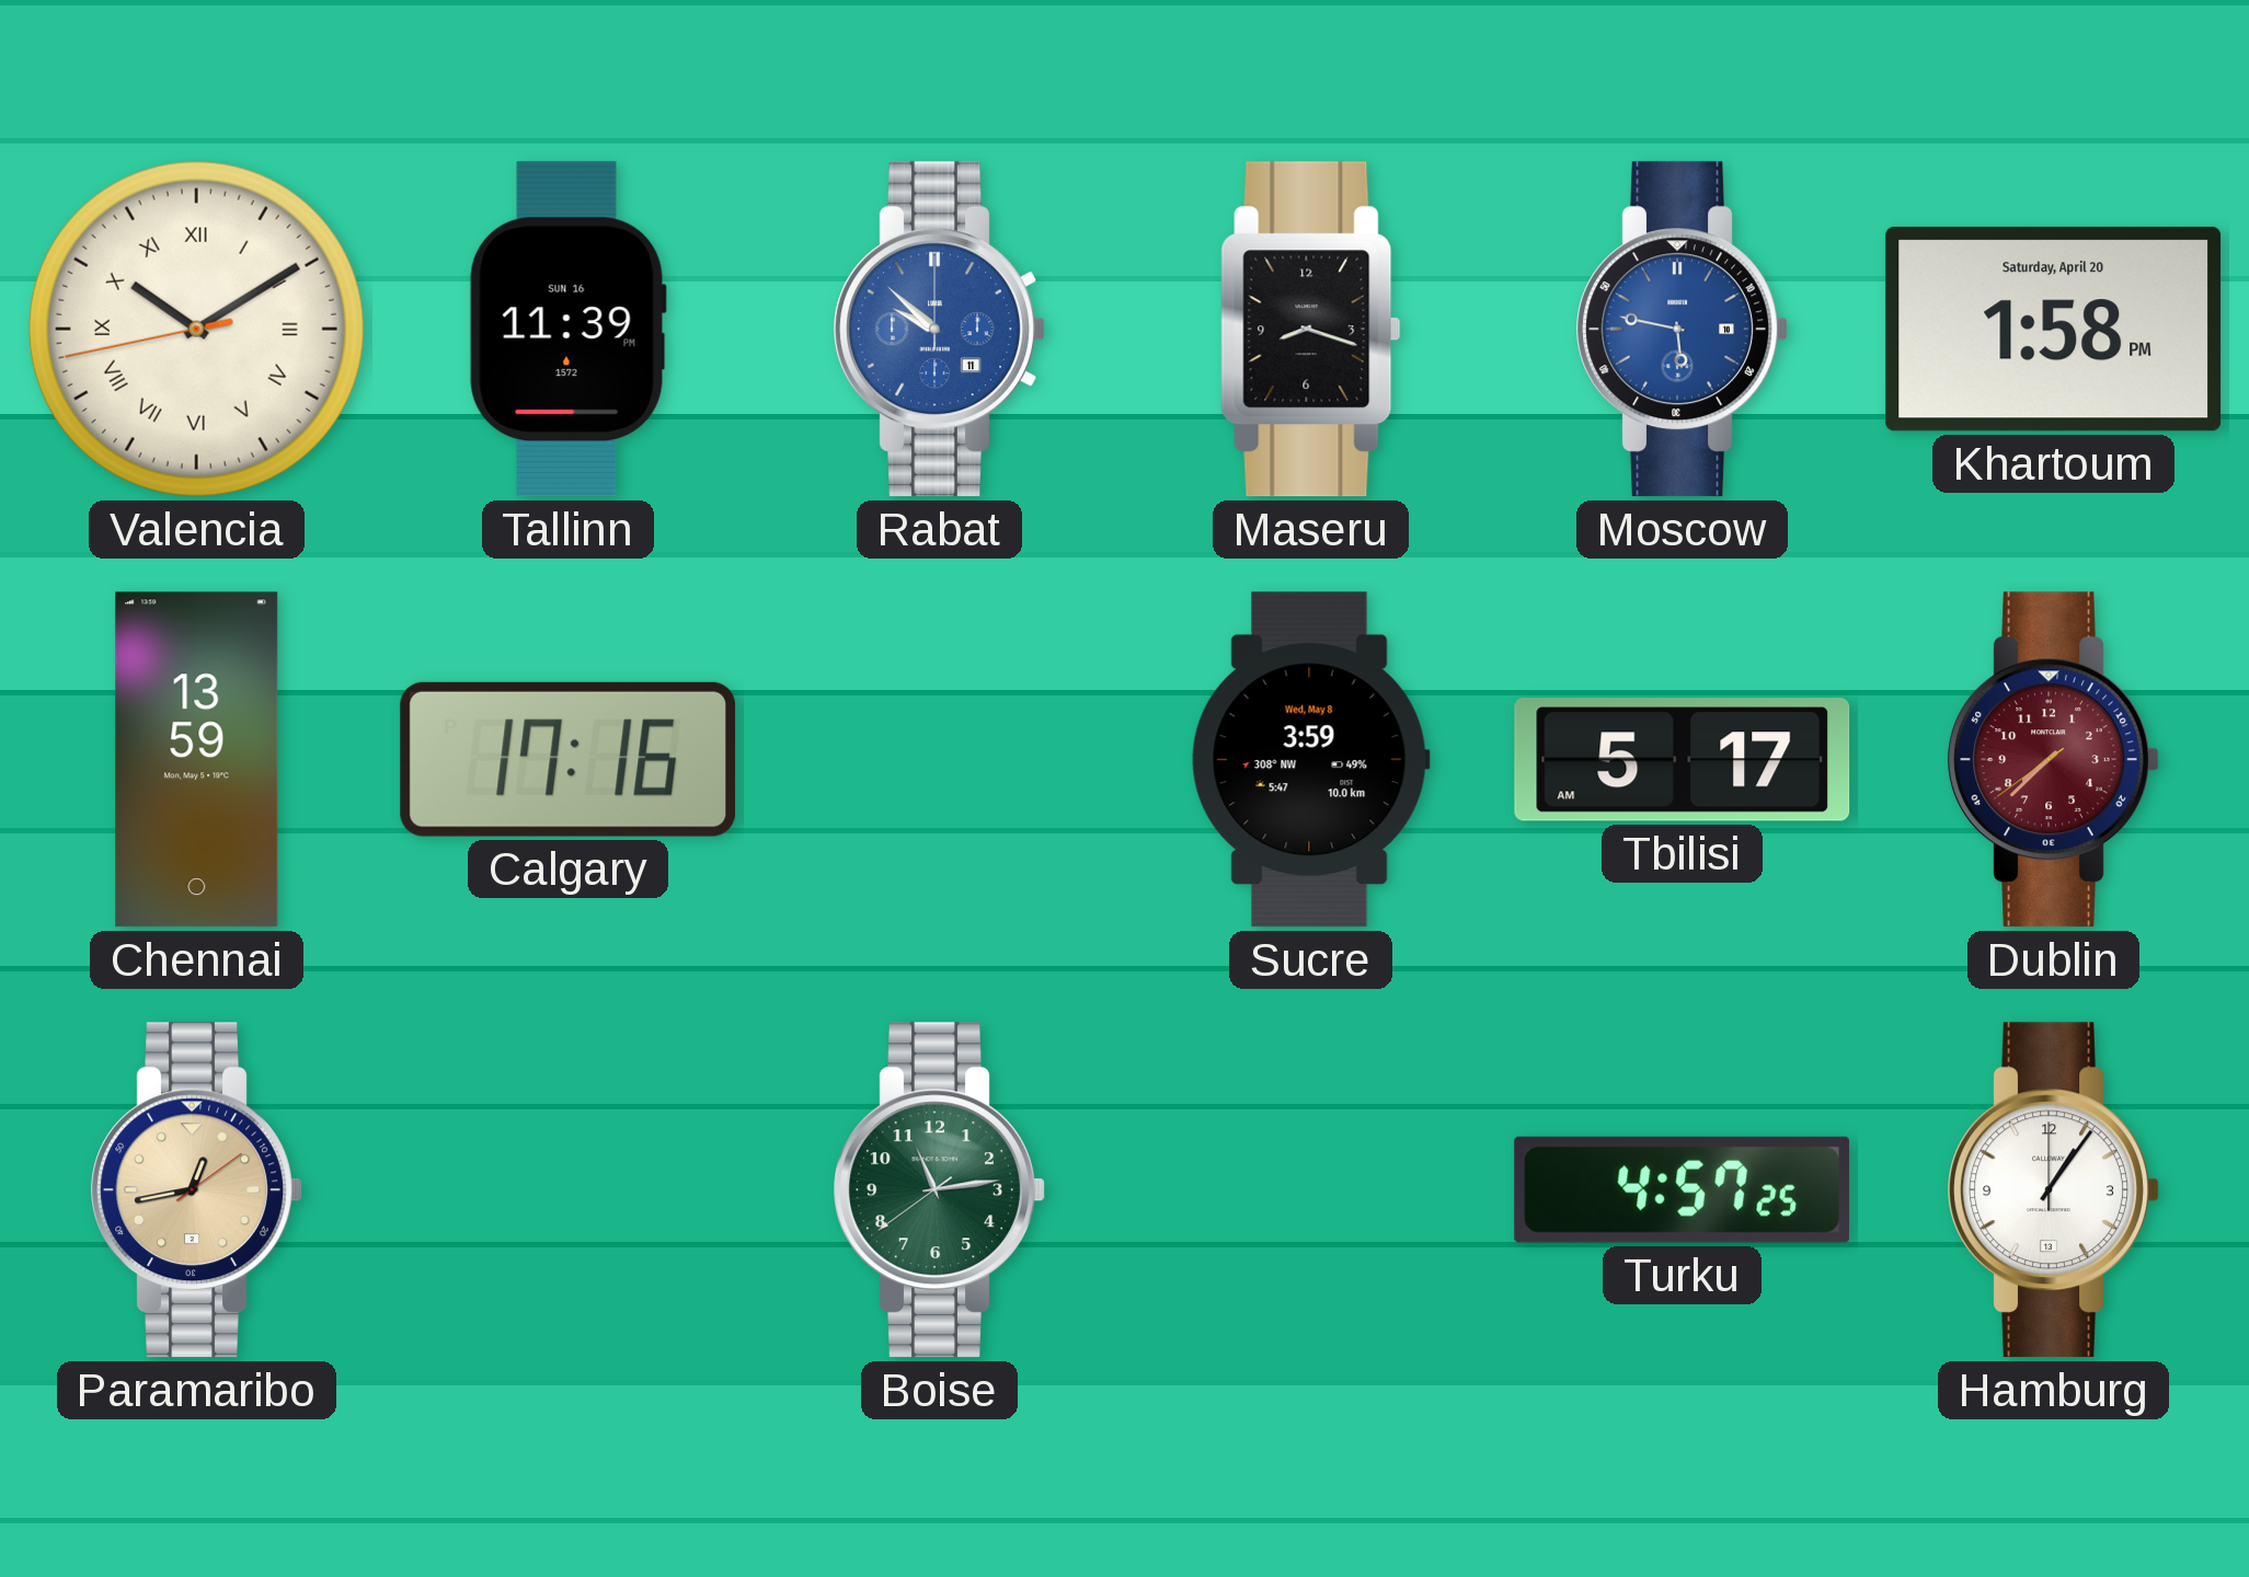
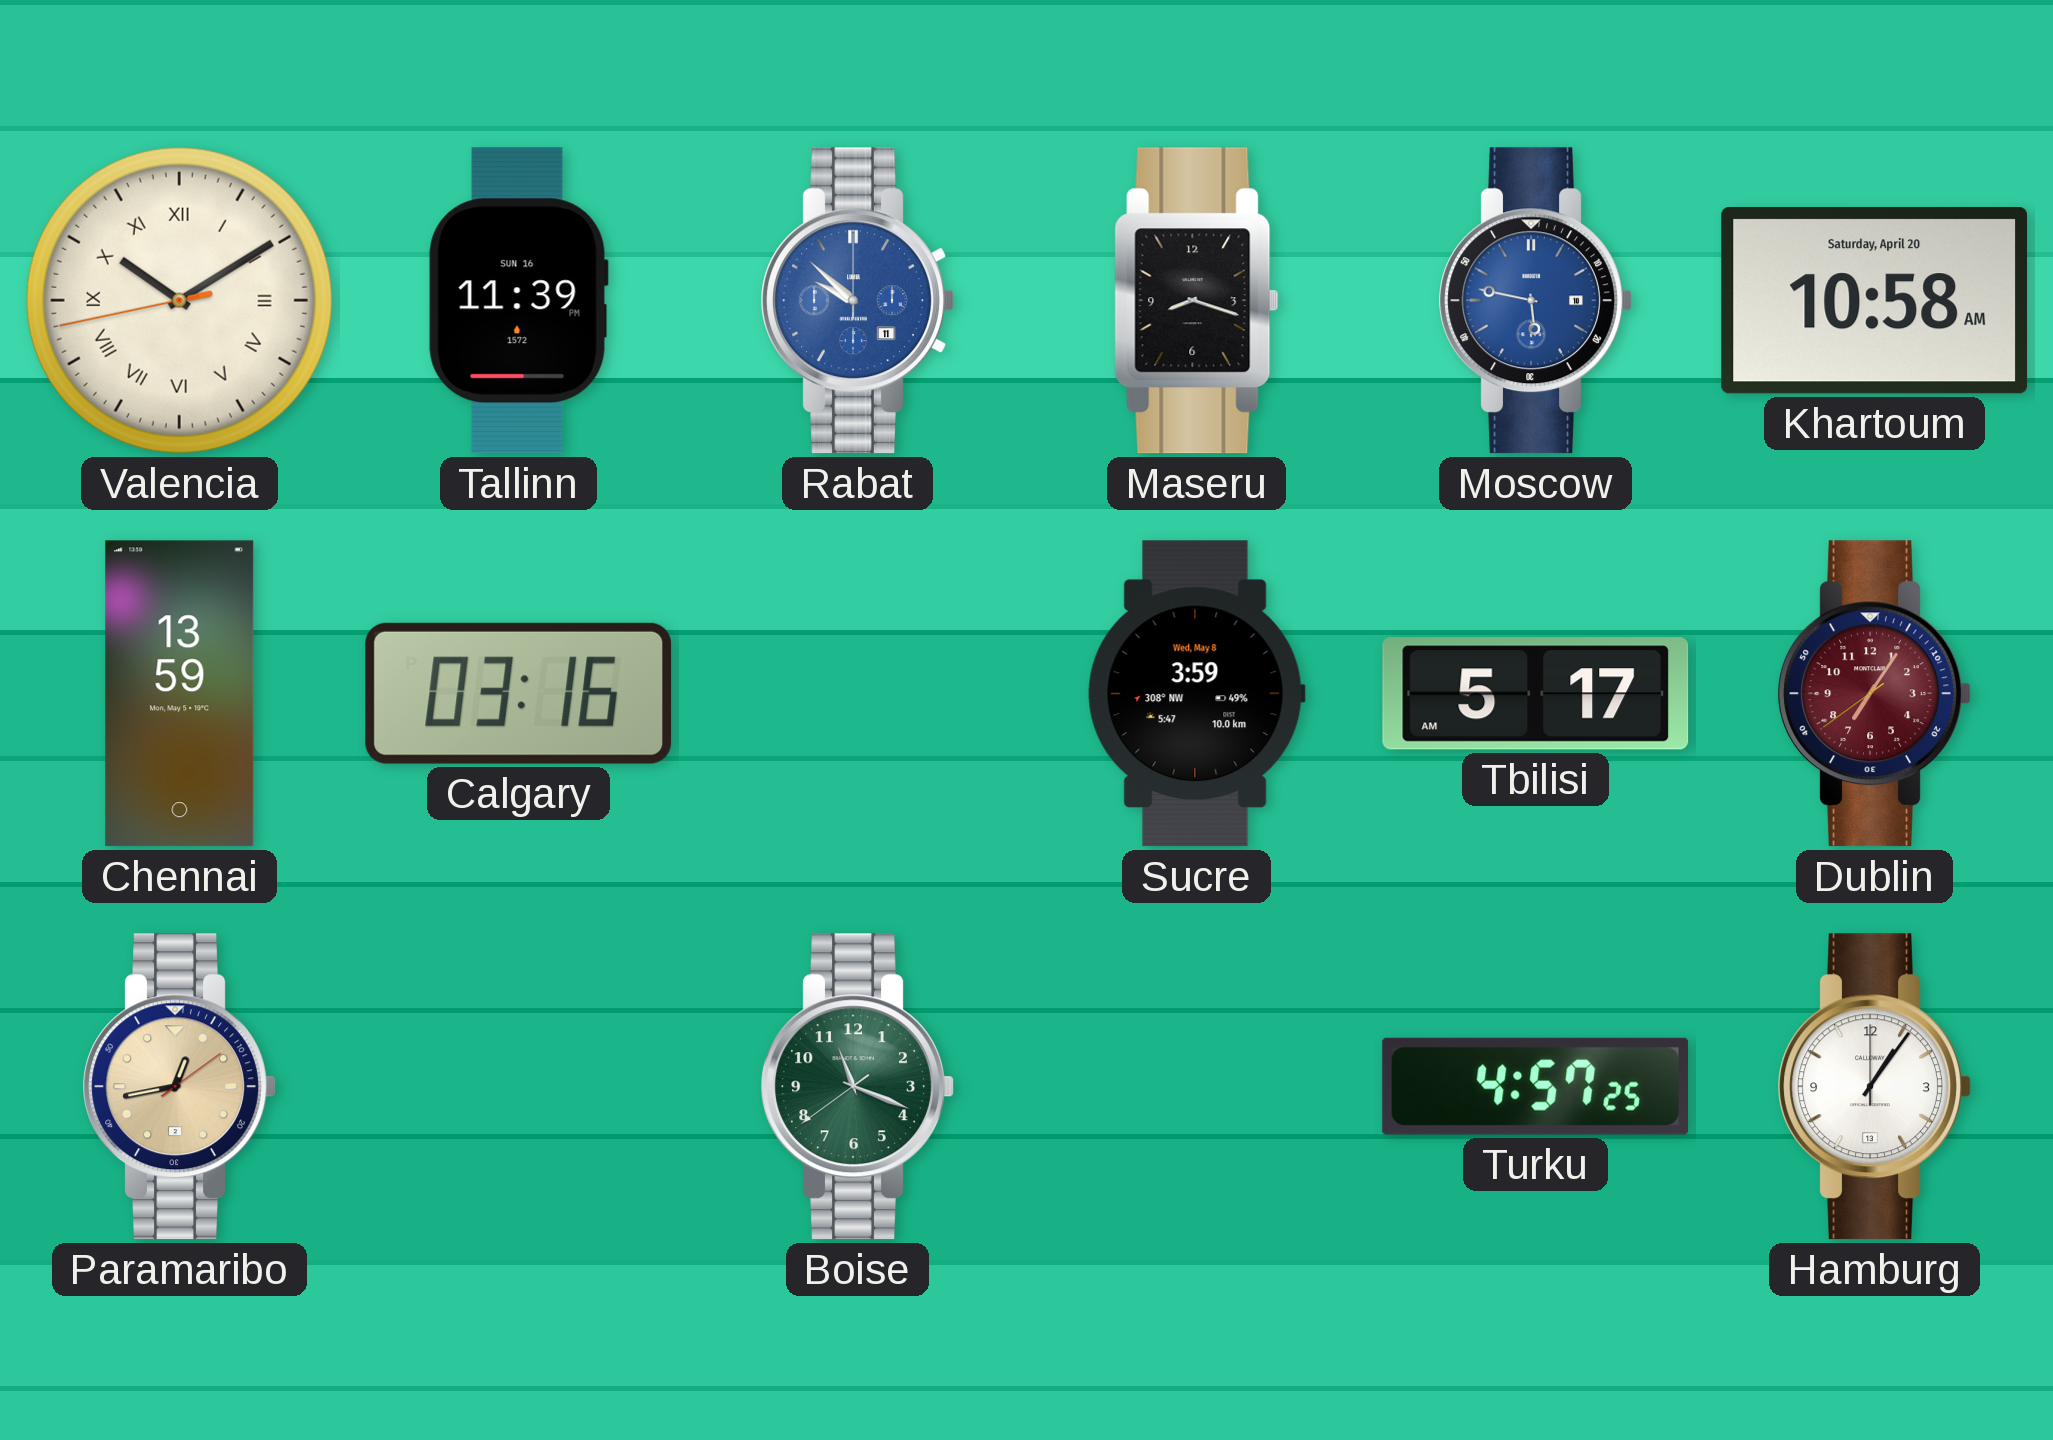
Khartoum: 1:58 -> 10:58 (1875, 301)
Calgary: 17:16 -> 03:16 (519, 693)
Dublin: 7:37 -> 7:05 (1874, 694)
Boise: 11:13 -> 11:18 (857, 1087)
